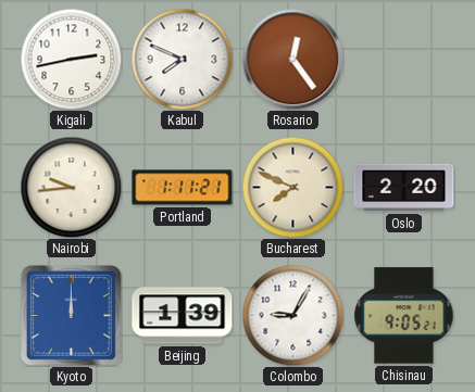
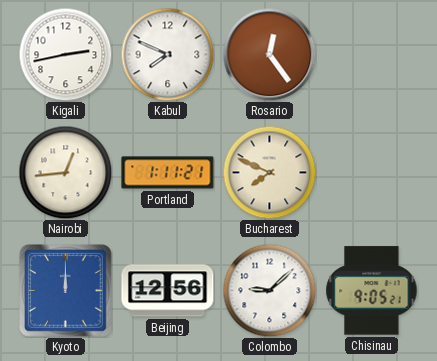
Nairobi: 9:44 -> 12:44 (65, 172)
Oslo: 2:20 -> none (404, 188)
Beijing: 1:39 -> 12:56 (168, 291)
Colombo: 9:05 -> 9:08 (269, 290)
